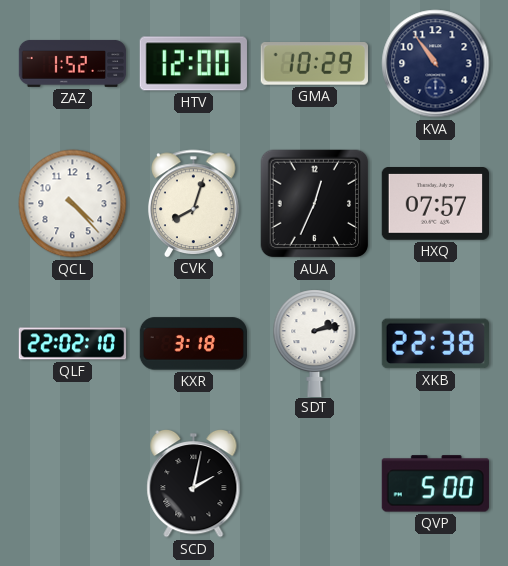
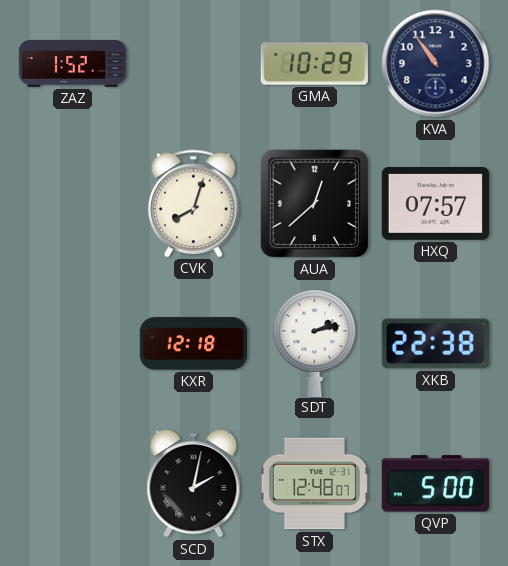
HTV: 12:00 -> none (193, 64)
QCL: 4:23 -> none (73, 204)
AUA: 12:34 -> 12:38 (315, 204)
QLF: 22:02 -> none (72, 344)
KXR: 3:18 -> 12:18 (193, 344)
STX: none -> 12:48 (314, 484)
